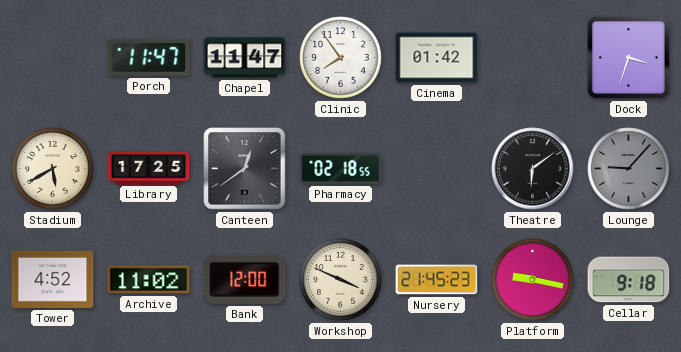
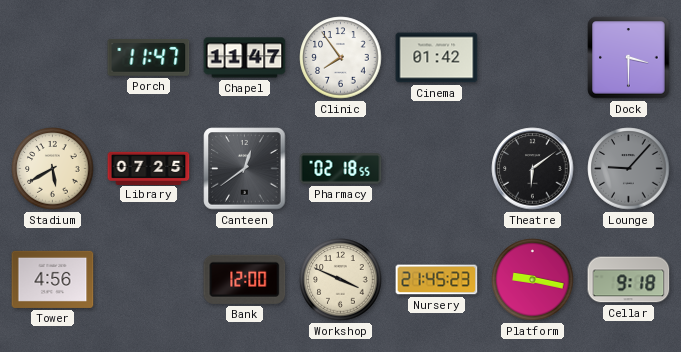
Dock: 3:33 -> 3:30 (629, 58)
Library: 17:25 -> 07:25 (149, 168)
Tower: 4:52 -> 4:56 (53, 279)
Archive: 11:02 -> none (149, 280)
